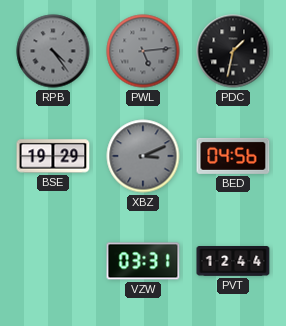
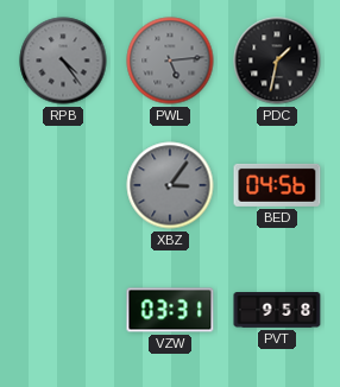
BSE: 19:29 -> none (53, 156)
XBZ: 3:11 -> 3:06 (170, 185)
PVT: 12:44 -> 9:58 (277, 311)
